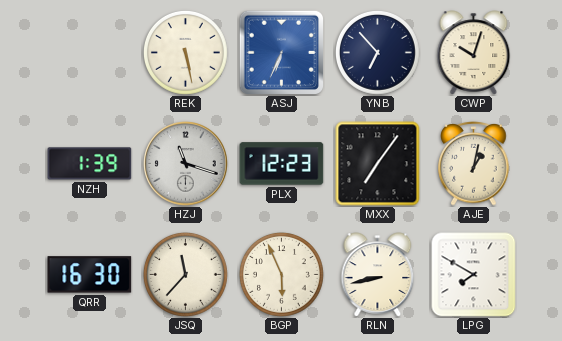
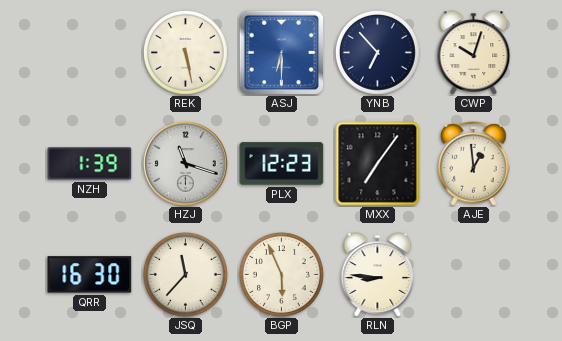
ASJ: 6:34 -> 6:30 (281, 52)
AJE: 1:02 -> 12:59 (474, 164)
RLN: 8:43 -> 8:46 (378, 275)
LPG: 7:50 -> none (474, 275)
